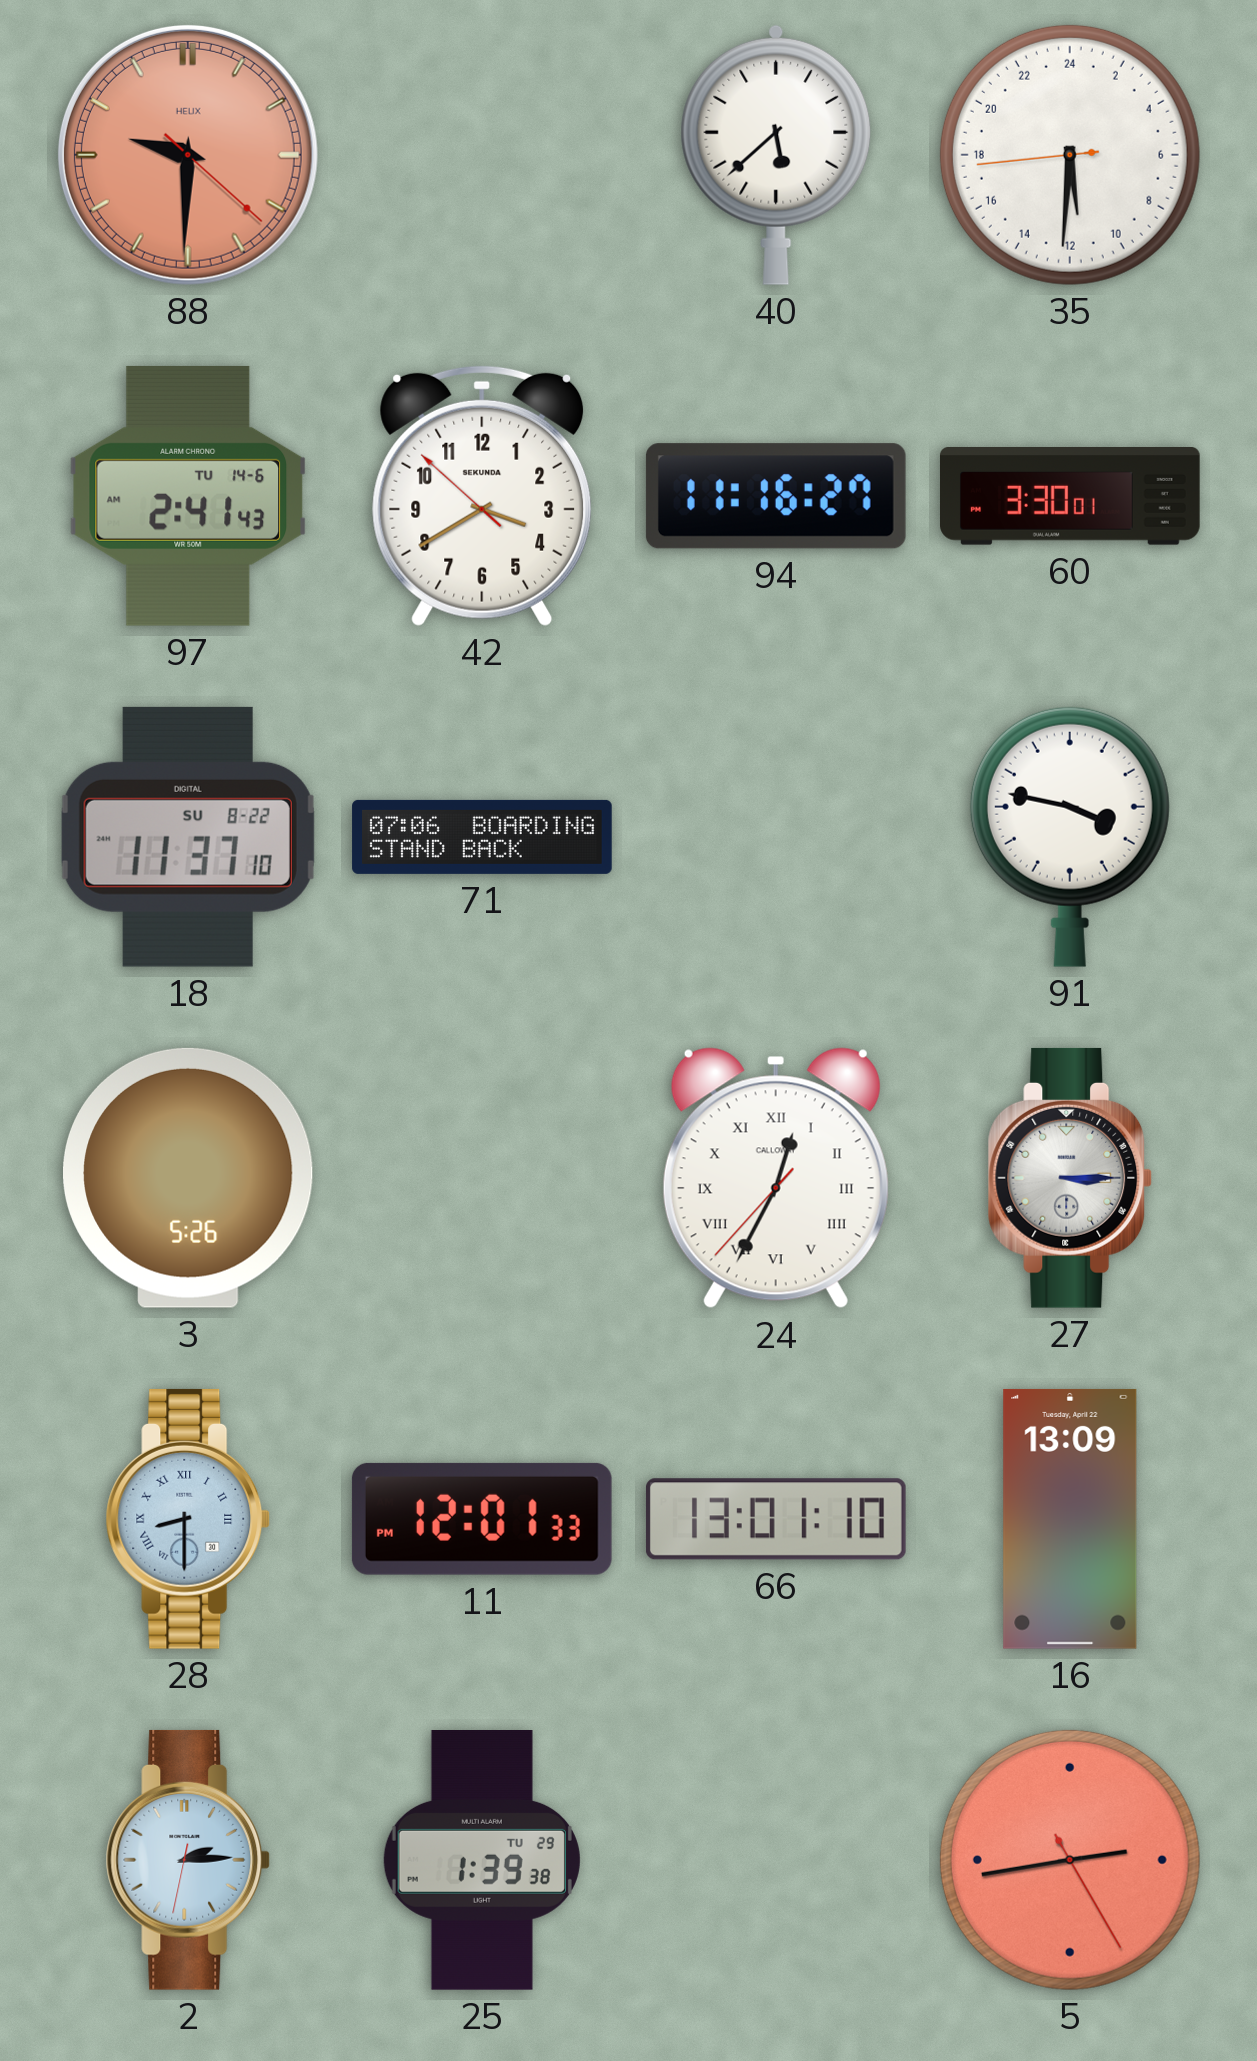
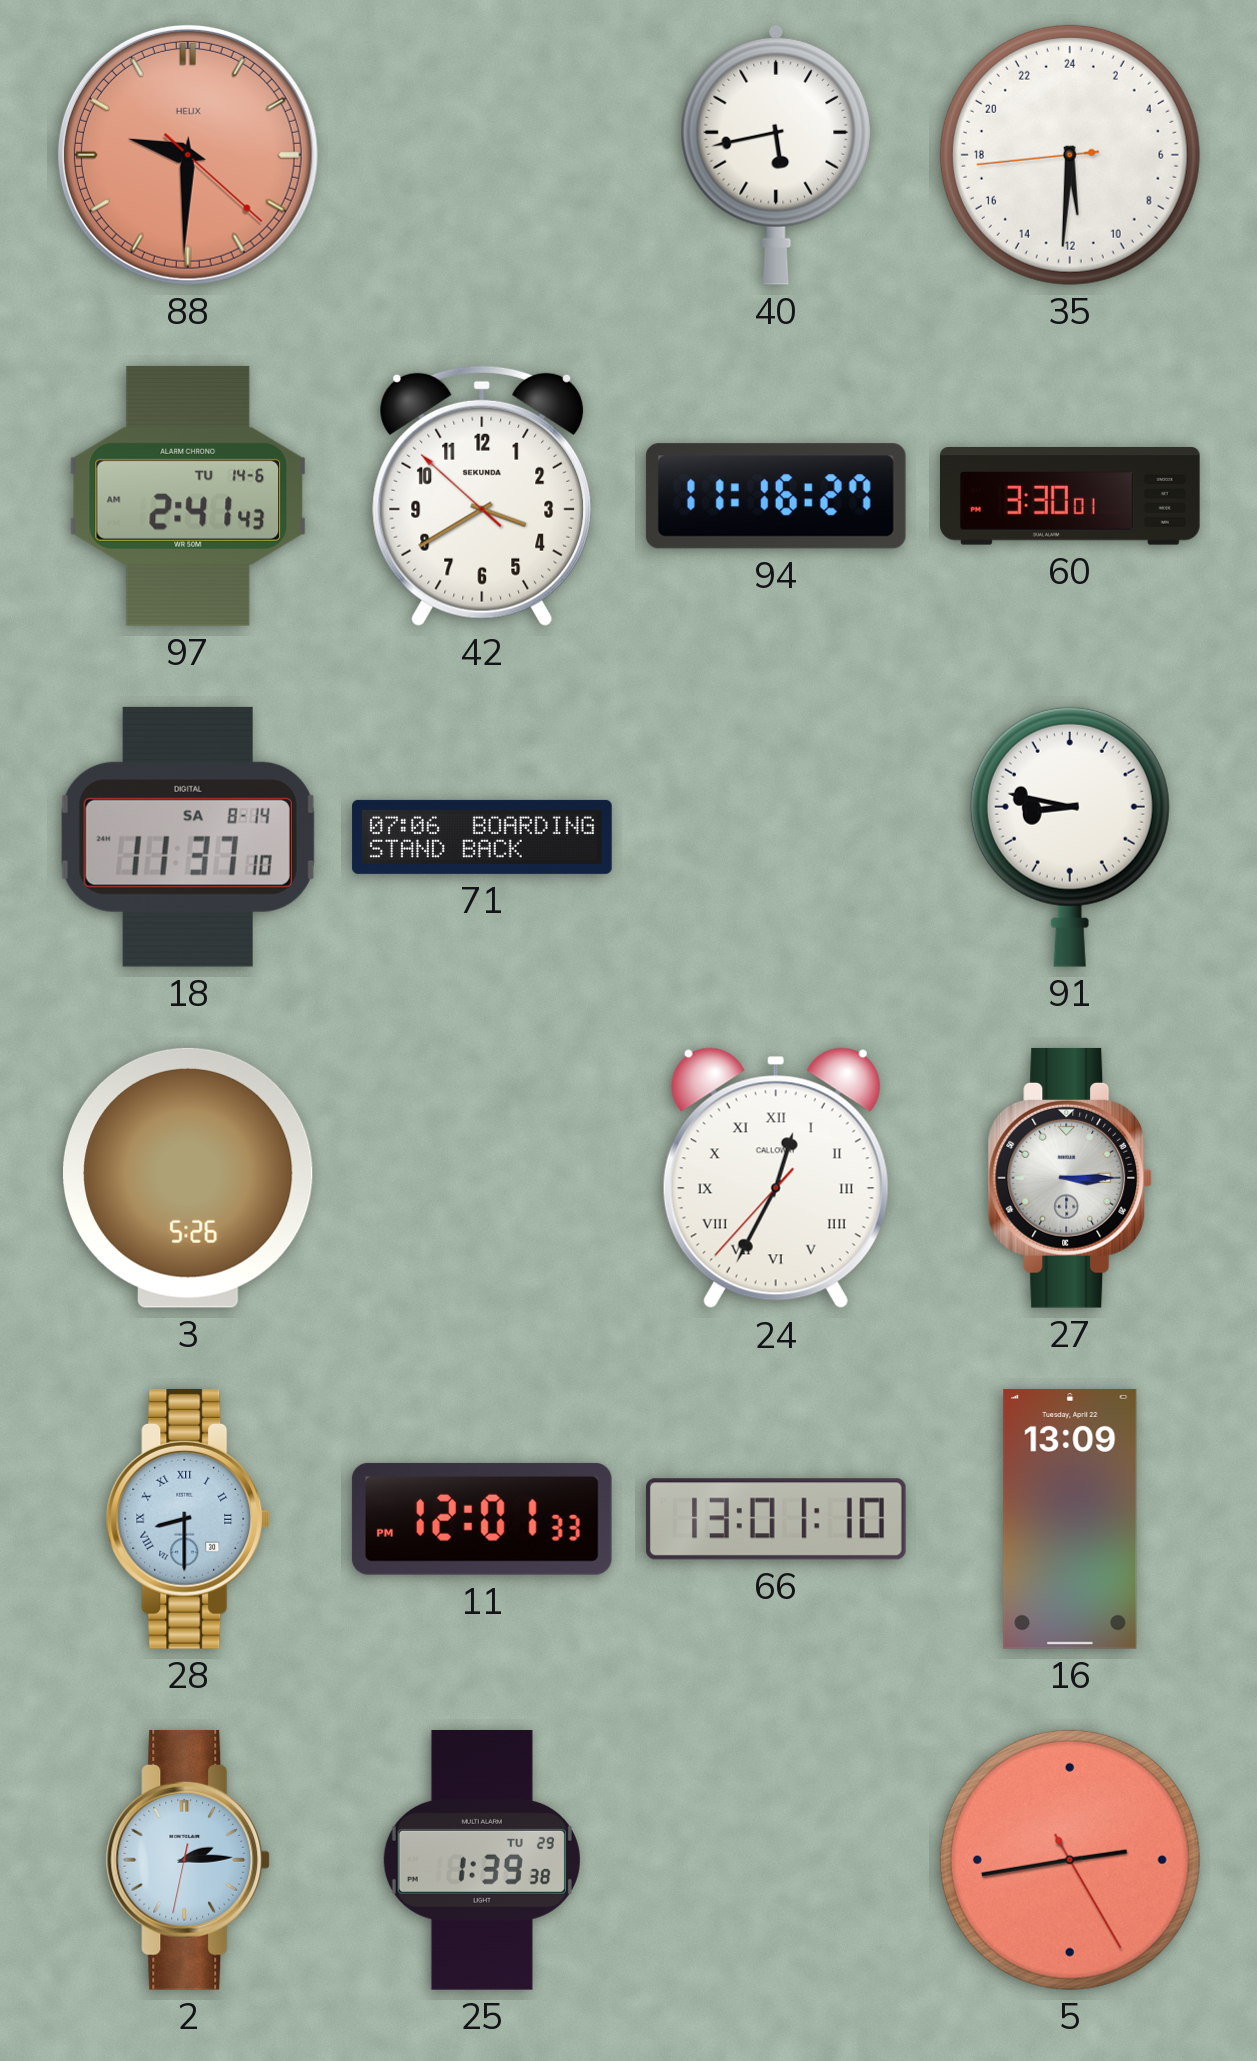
40: 5:38 -> 5:43 (776, 155)
18 date: SU 8-22 -> SA 8-14 (188, 837)
91: 3:47 -> 8:47 (1070, 837)
